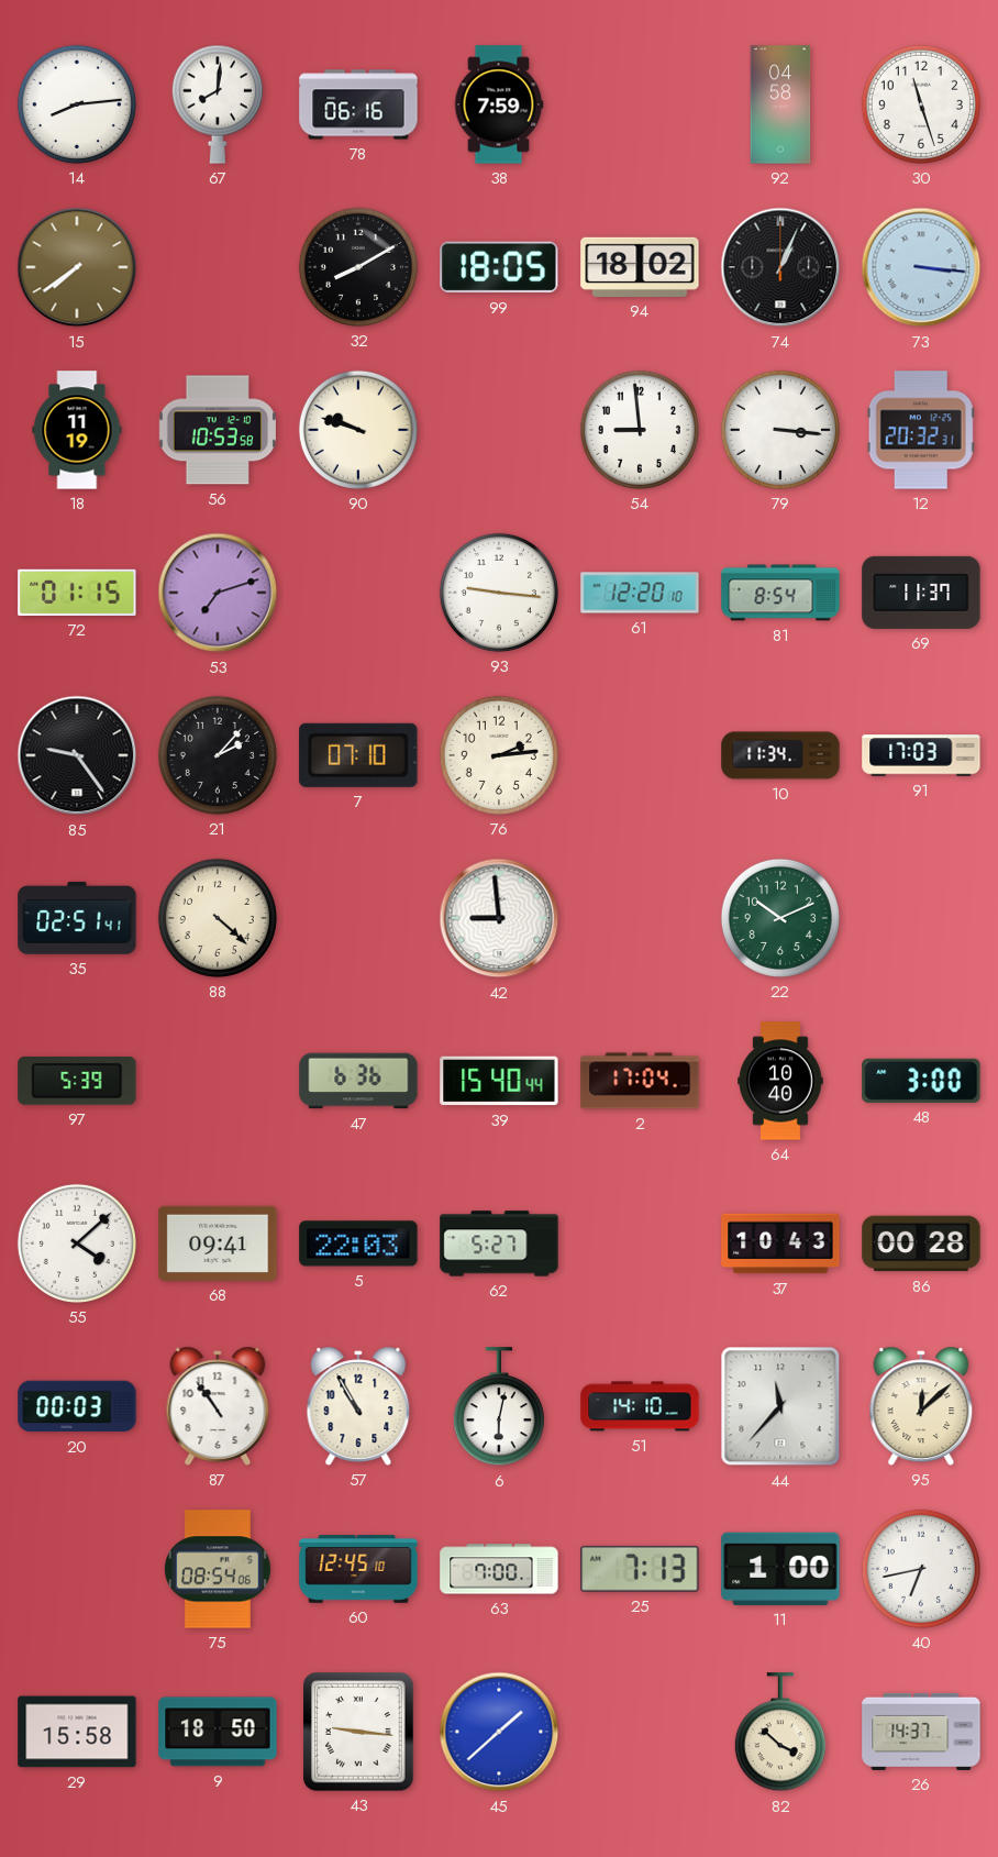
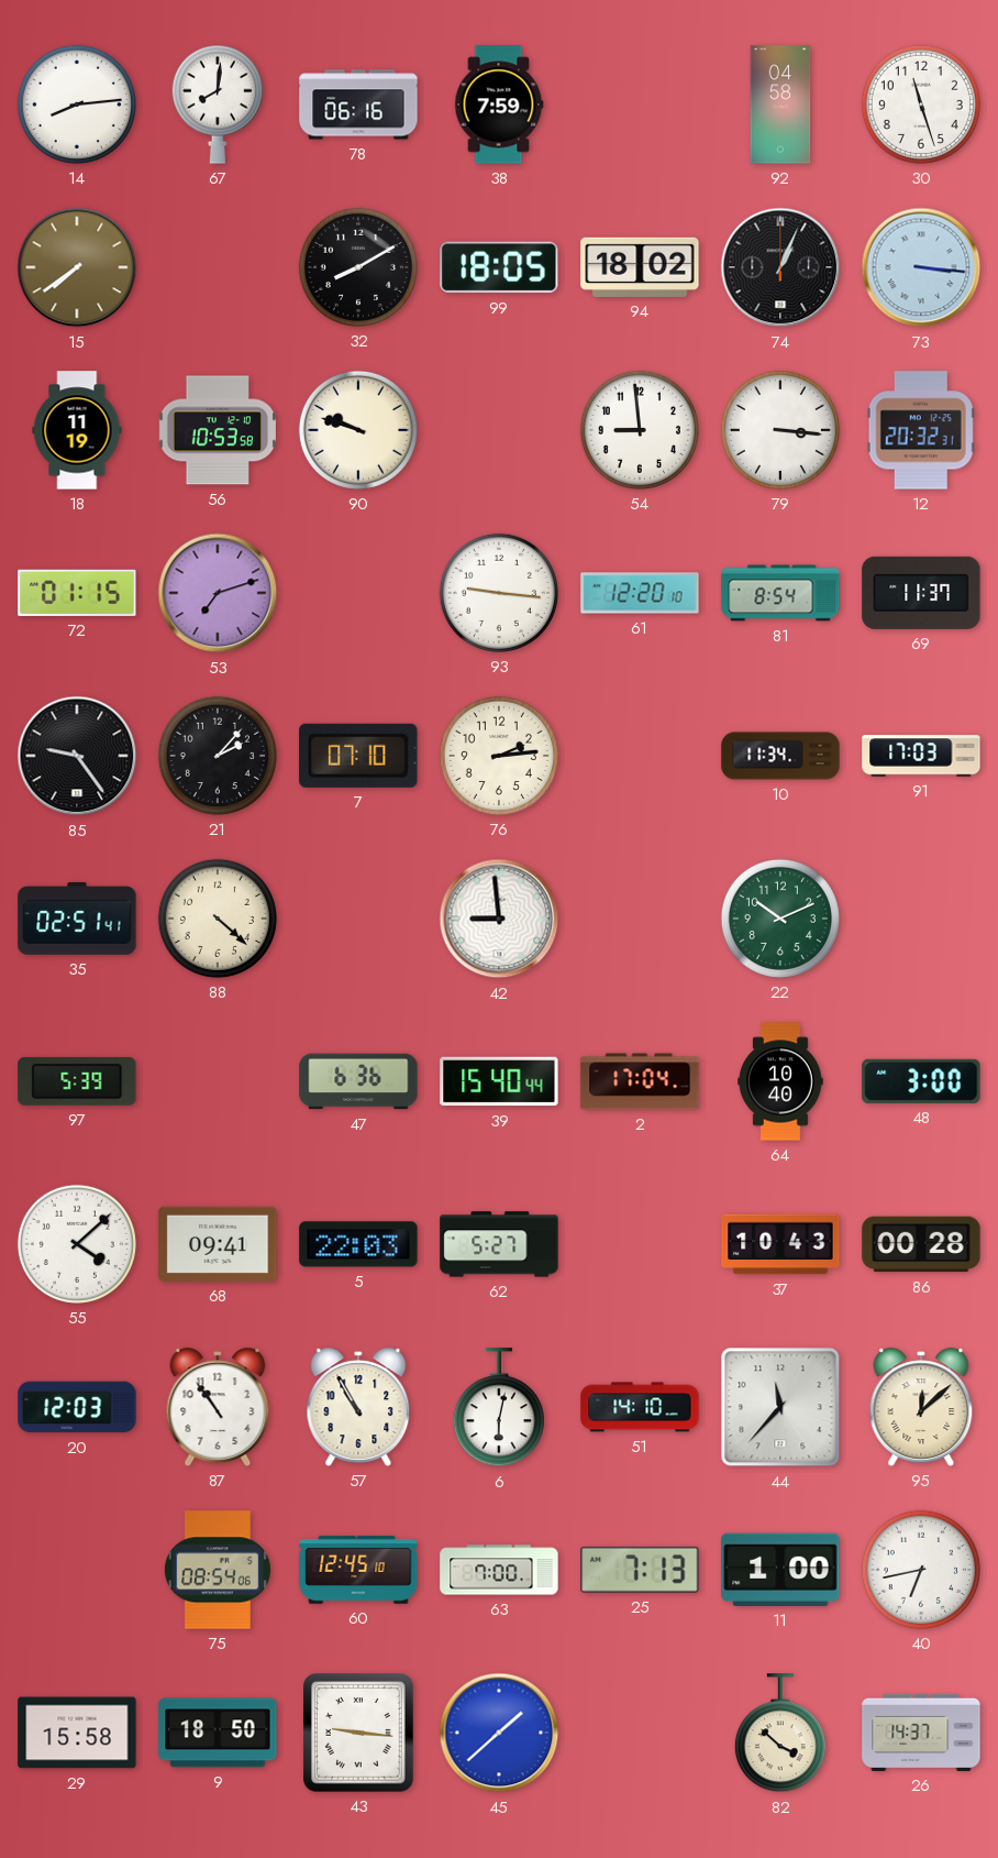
20: 00:03 -> 12:03 (77, 1407)
